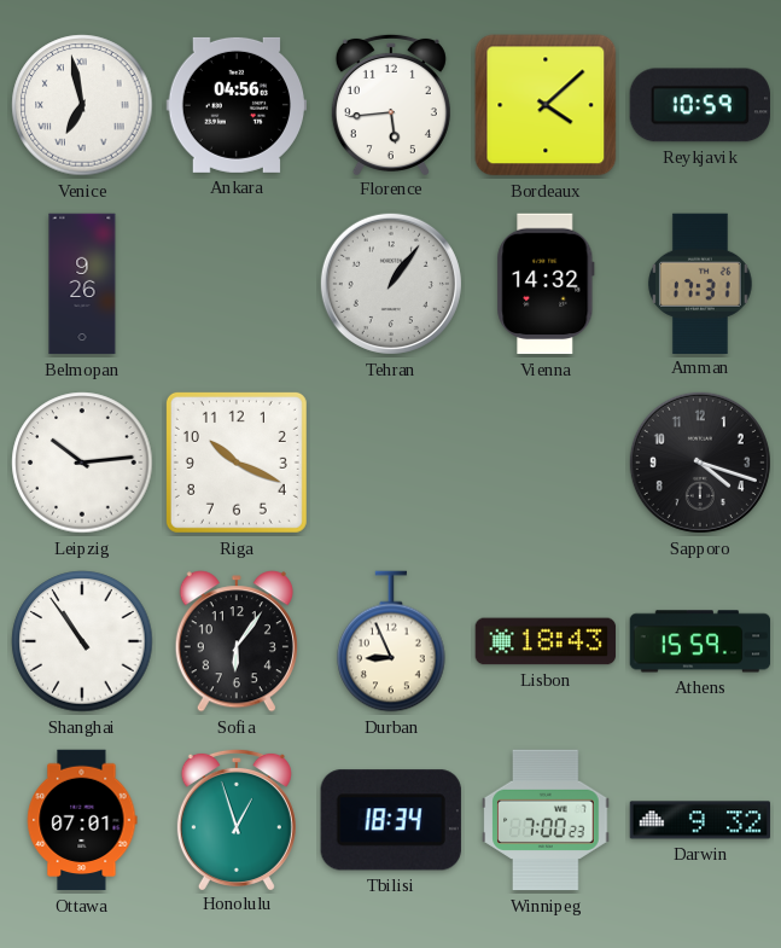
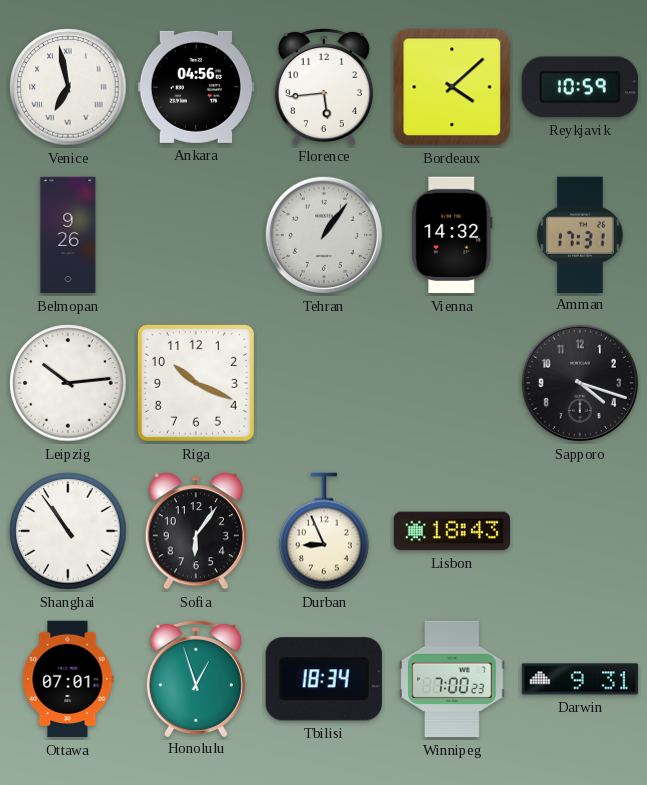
Athens: 15:59 -> none (700, 641)
Darwin: 9:32 -> 9:31 (580, 679)
